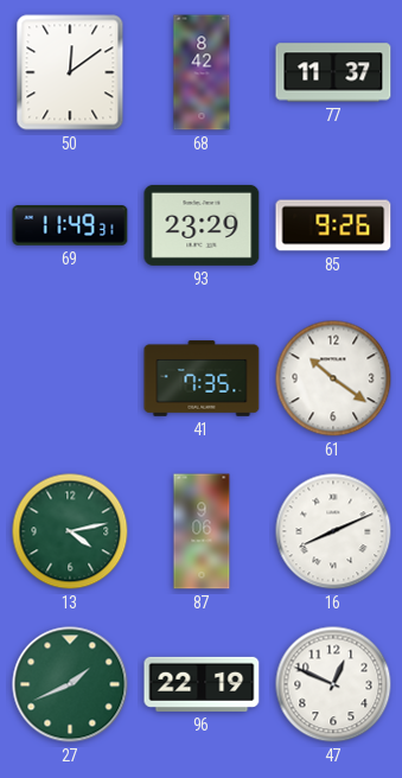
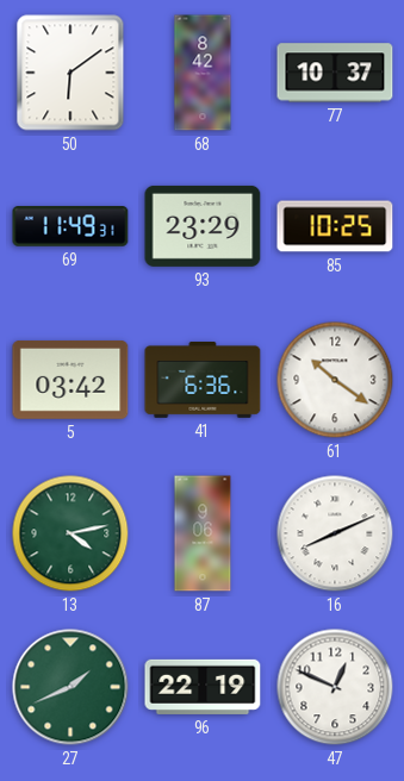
50: 12:09 -> 6:09 (70, 73)
77: 11:37 -> 10:37 (335, 73)
85: 9:26 -> 10:25 (335, 226)
5: none -> 03:42 (70, 380)
41: 7:35 -> 6:36 (203, 380)
